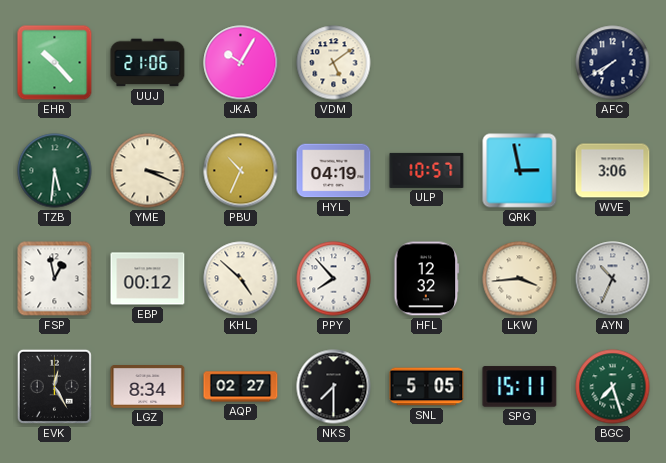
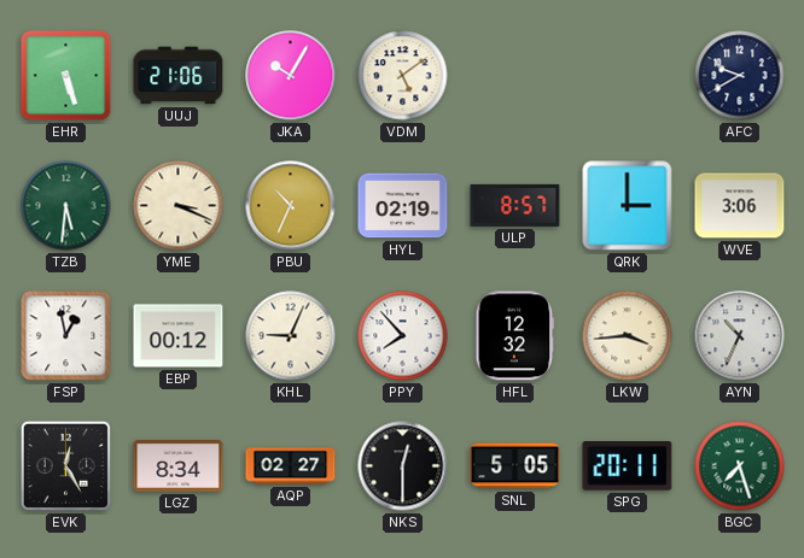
EHR: 10:23 -> 5:27 (66, 76)
AFC: 7:40 -> 9:40 (740, 76)
HYL: 04:19 -> 02:19 (403, 206)
ULP: 10:57 -> 8:57 (515, 205)
QRK: 2:58 -> 3:00 (628, 206)
KHL: 4:52 -> 9:04 (291, 336)
NKS: 7:30 -> 12:30 (403, 466)
SPG: 15:11 -> 20:11 (628, 466)
